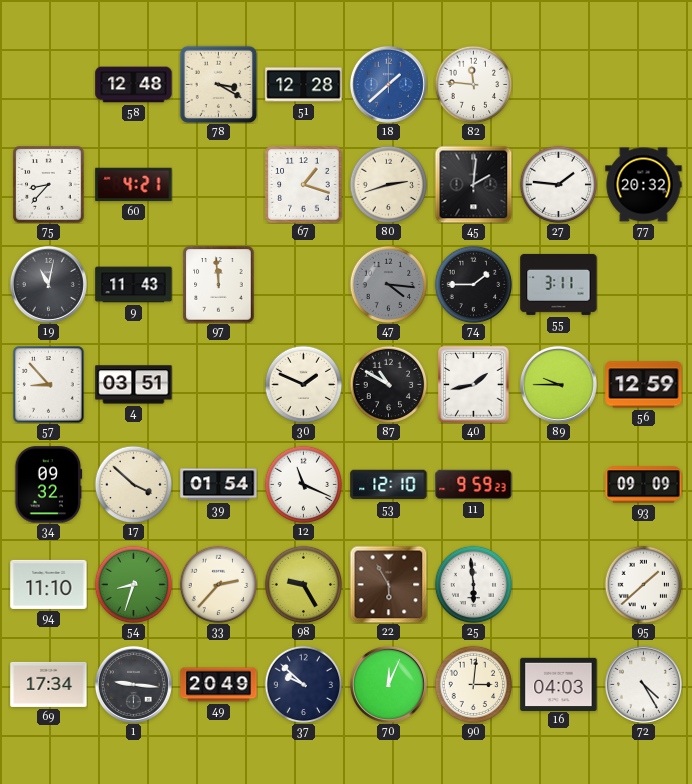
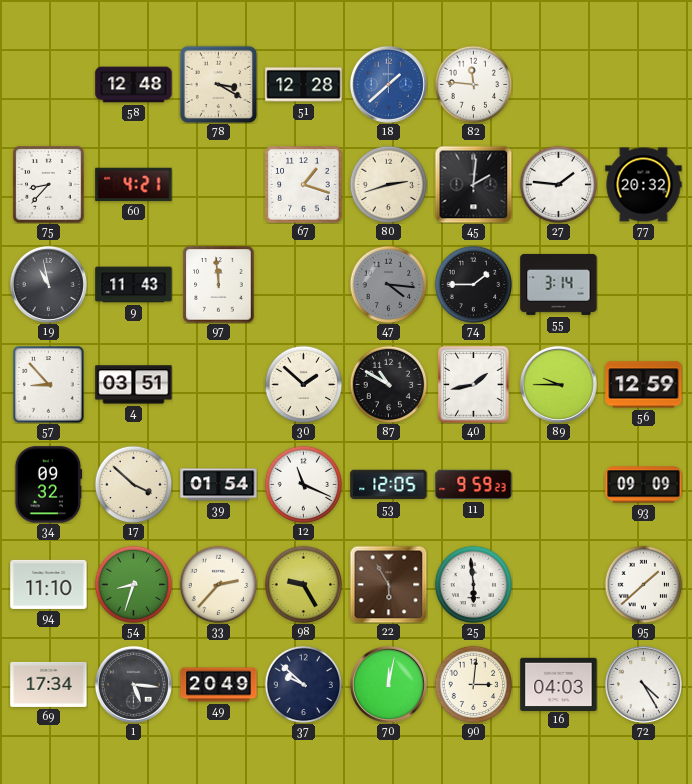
19: 11:02 -> 10:58 (48, 284)
55: 3:11 -> 3:14 (559, 284)
30: 1:49 -> 1:52 (303, 384)
53: 12:10 -> 12:05 (389, 485)
1: 9:16 -> 5:16 (133, 684)
70: 12:04 -> 12:02 (388, 684)
